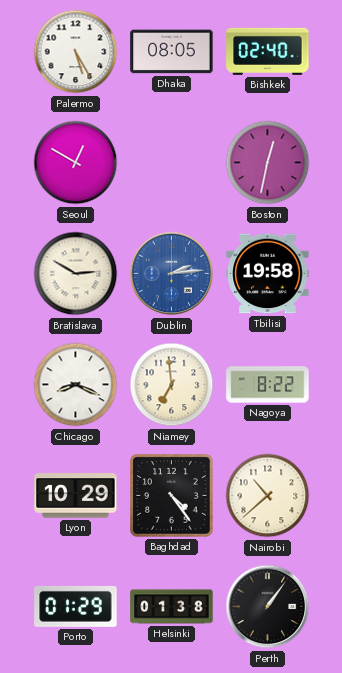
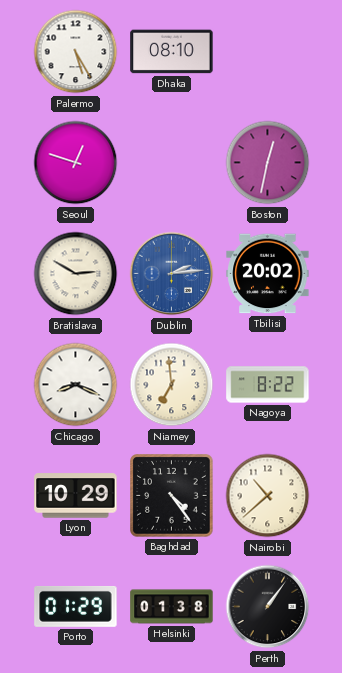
Dhaka: 08:05 -> 08:10 (172, 52)
Bishkek: 02:40 -> none (268, 51)
Seoul: 12:50 -> 12:48 (76, 163)
Tbilisi: 19:58 -> 20:02 (268, 274)
